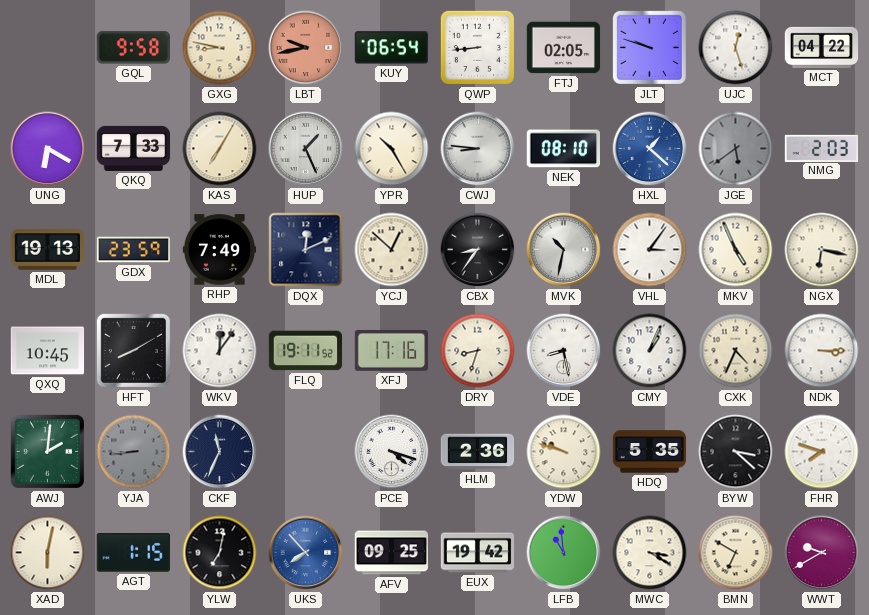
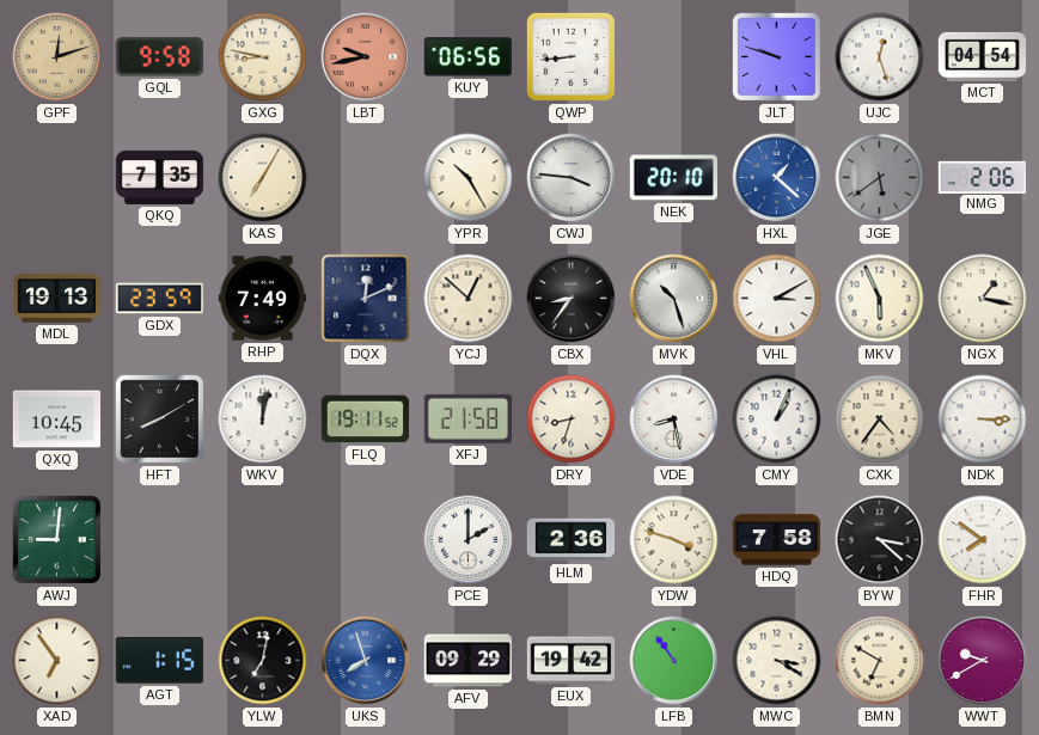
GPF: none -> 12:12 (57, 57)
KUY: 06:54 -> 06:56 (467, 57)
FTJ: 02:05 -> none (564, 48)
MCT: 04:22 -> 04:54 (983, 56)
UNG: 6:20 -> none (48, 149)
QKQ: 7:33 -> 7:35 (160, 177)
HUP: 1:26 -> none (306, 149)
CWJ: 8:46 -> 3:46 (572, 178)
NEK: 08:10 -> 20:10 (673, 178)
NMG: 2:03 -> 2:06 (983, 177)
MVK: 10:32 -> 10:27 (674, 299)
VHL: 3:06 -> 3:10 (777, 299)
MKV: 4:56 -> 5:56 (880, 299)
NGX: 6:17 -> 1:17 (983, 299)
WKV: 12:06 -> 12:02 (263, 419)
XFJ: 17:16 -> 21:58 (467, 418)
CXK: 4:34 -> 4:36 (880, 419)
AWJ: 2:01 -> 9:01 (56, 539)
YJA: 8:44 -> none (134, 452)
CKF: 11:34 -> none (220, 452)
PCE: 4:18 -> 2:00 (469, 540)
YDW: 9:48 -> 3:48 (674, 540)
HDQ: 5:35 -> 7:58 (777, 540)
FHR: 7:48 -> 7:51 (983, 540)
XAD: 6:02 -> 6:54 (57, 661)
UKS: 7:53 -> 7:57 (366, 661)
AFV: 09:25 -> 09:29 (467, 661)
LFB: 10:59 -> 10:54 (674, 661)
